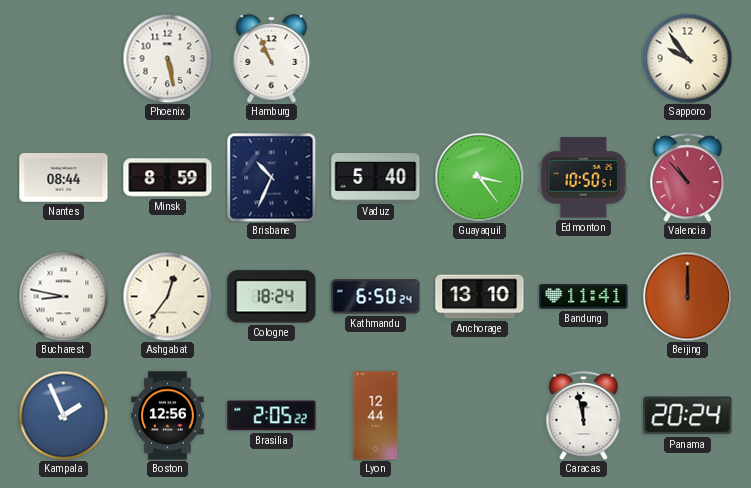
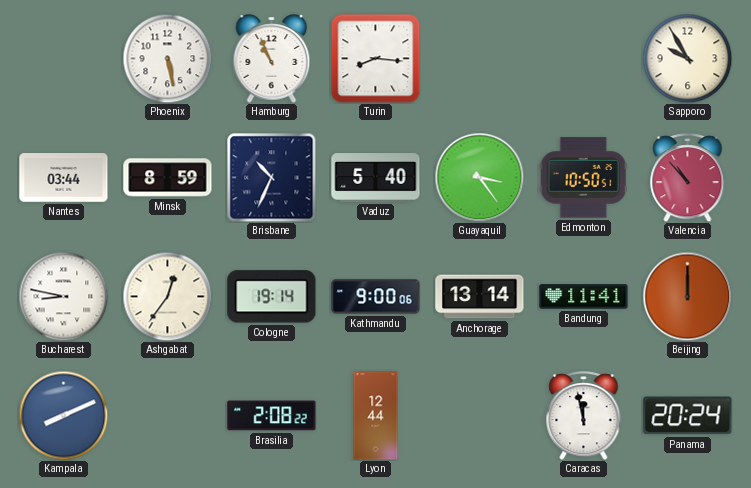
Turin: none -> 8:16 (375, 59)
Sapporo: 9:54 -> 9:55 (687, 58)
Nantes: 08:44 -> 03:44 (64, 178)
Cologne: 18:24 -> 19:14 (272, 297)
Kathmandu: 6:50 -> 9:00 (376, 297)
Anchorage: 13:10 -> 13:14 (480, 297)
Kampala: 1:56 -> 8:11 (63, 415)
Boston: 12:56 -> none (168, 416)
Brasilia: 2:05 -> 2:08 (272, 416)
